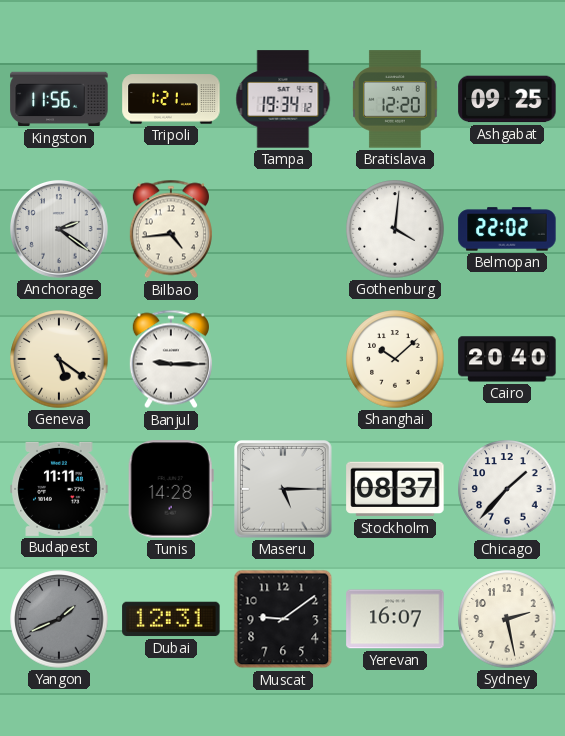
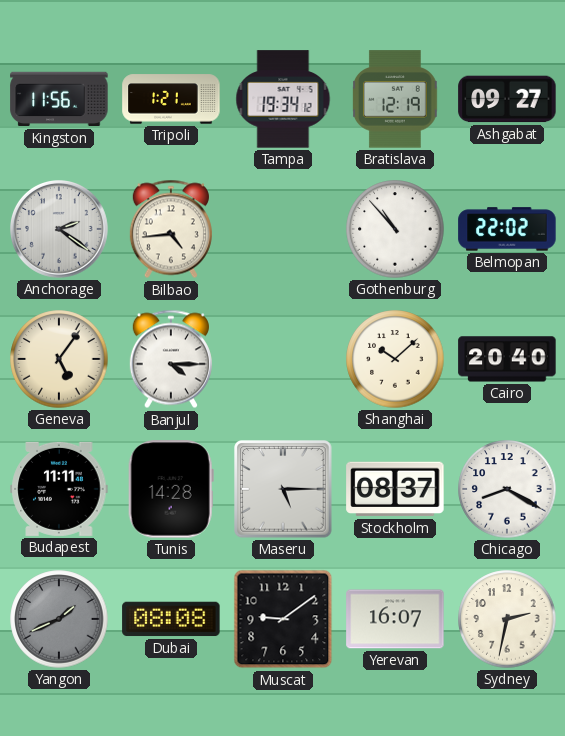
Bratislava: 12:20 -> 12:19 (396, 99)
Ashgabat: 09:25 -> 09:27 (507, 99)
Gothenburg: 4:01 -> 10:53 (395, 229)
Geneva: 5:21 -> 5:06 (59, 359)
Banjul: 9:15 -> 4:15 (171, 359)
Chicago: 1:37 -> 8:20 (507, 489)
Dubai: 12:31 -> 08:08 (171, 619)
Sydney: 2:28 -> 2:32 (507, 619)
